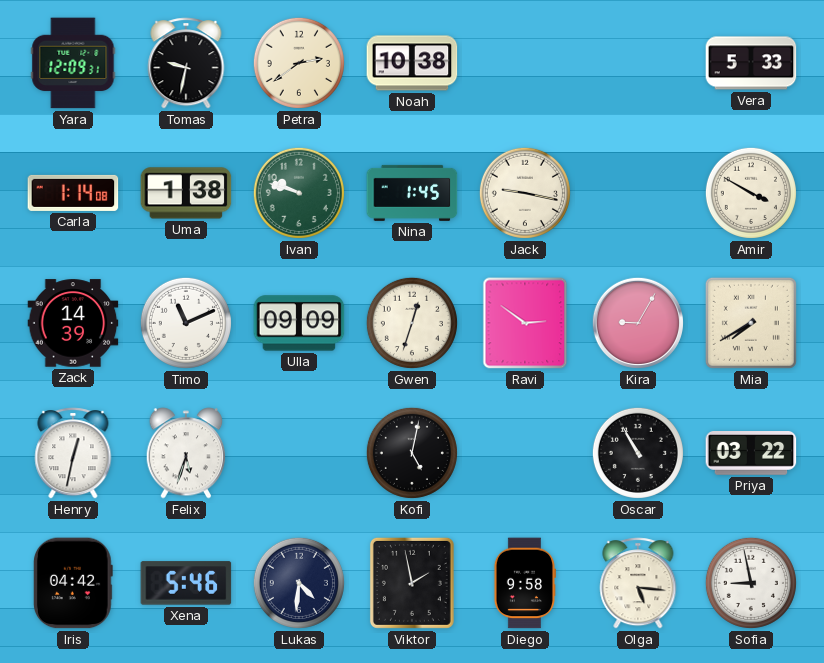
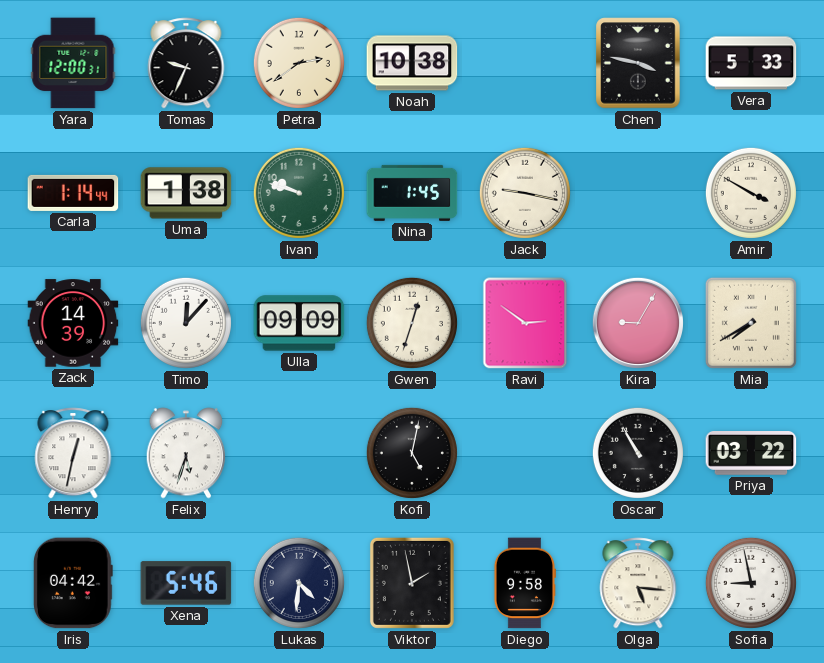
Yara: 12:09 -> 12:00 (73, 63)
Tomas: 9:32 -> 9:34 (186, 63)
Chen: none -> 3:47 (638, 63)
Carla: 1:14:08 -> 1:14:44 (73, 193)
Timo: 11:11 -> 12:07 (186, 323)
